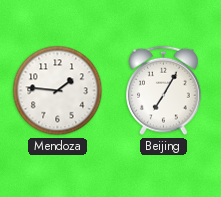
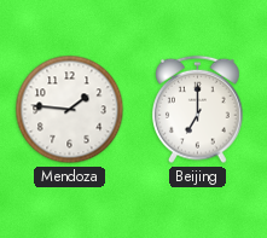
Beijing: 7:05 -> 7:00 (198, 110)
